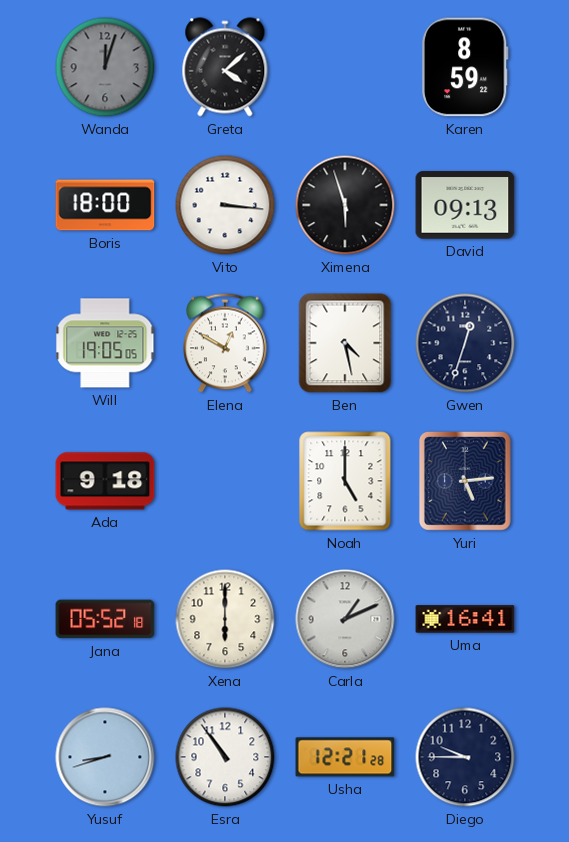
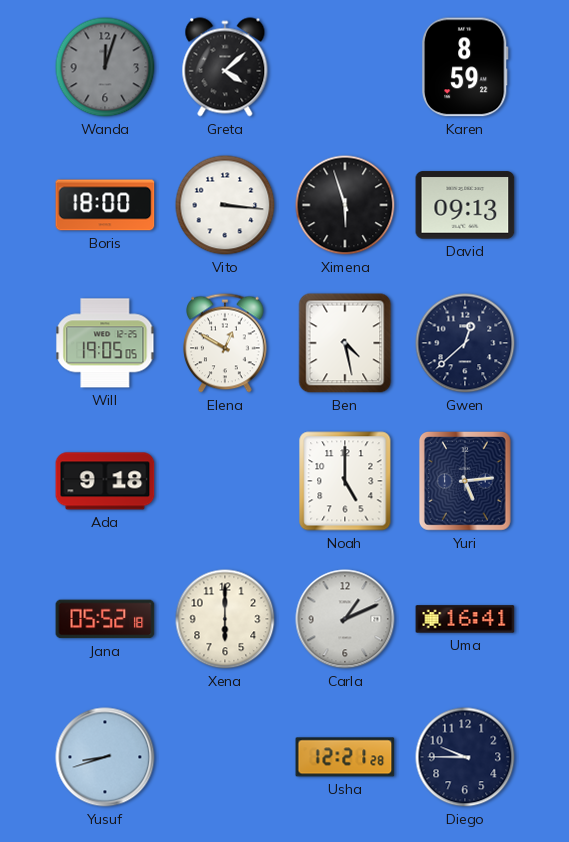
Gwen: 12:33 -> 12:38 (465, 343)
Esra: 10:54 -> none (225, 757)
